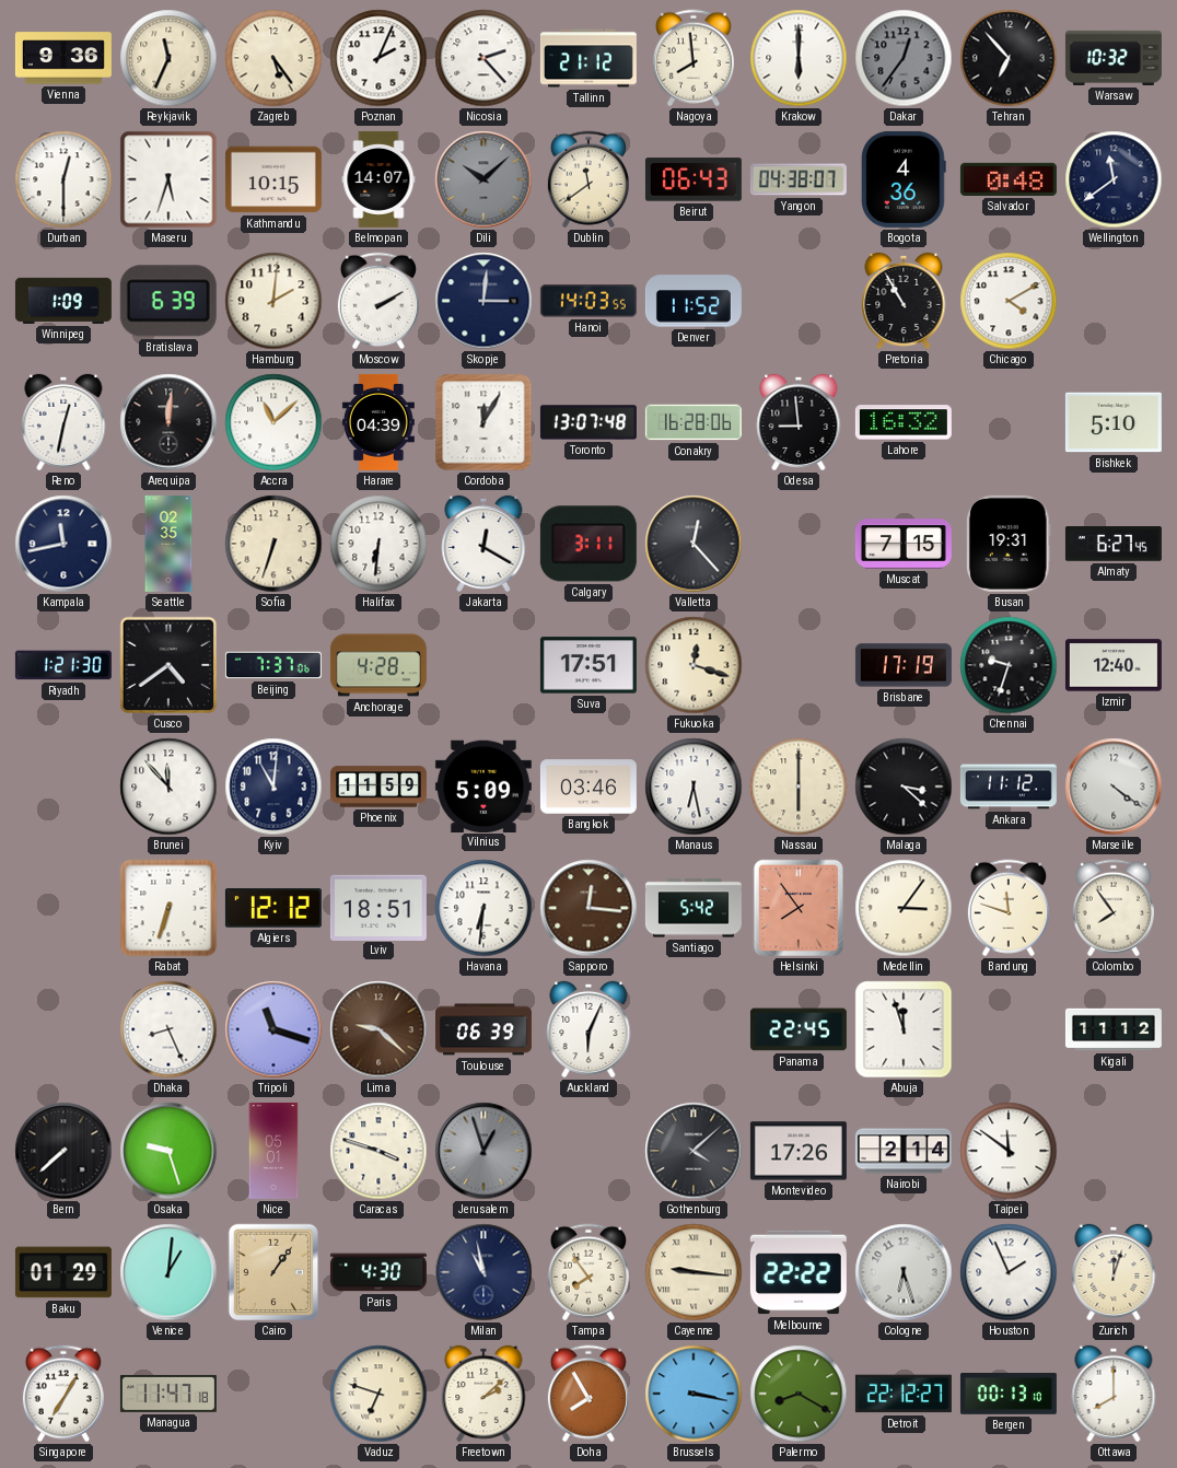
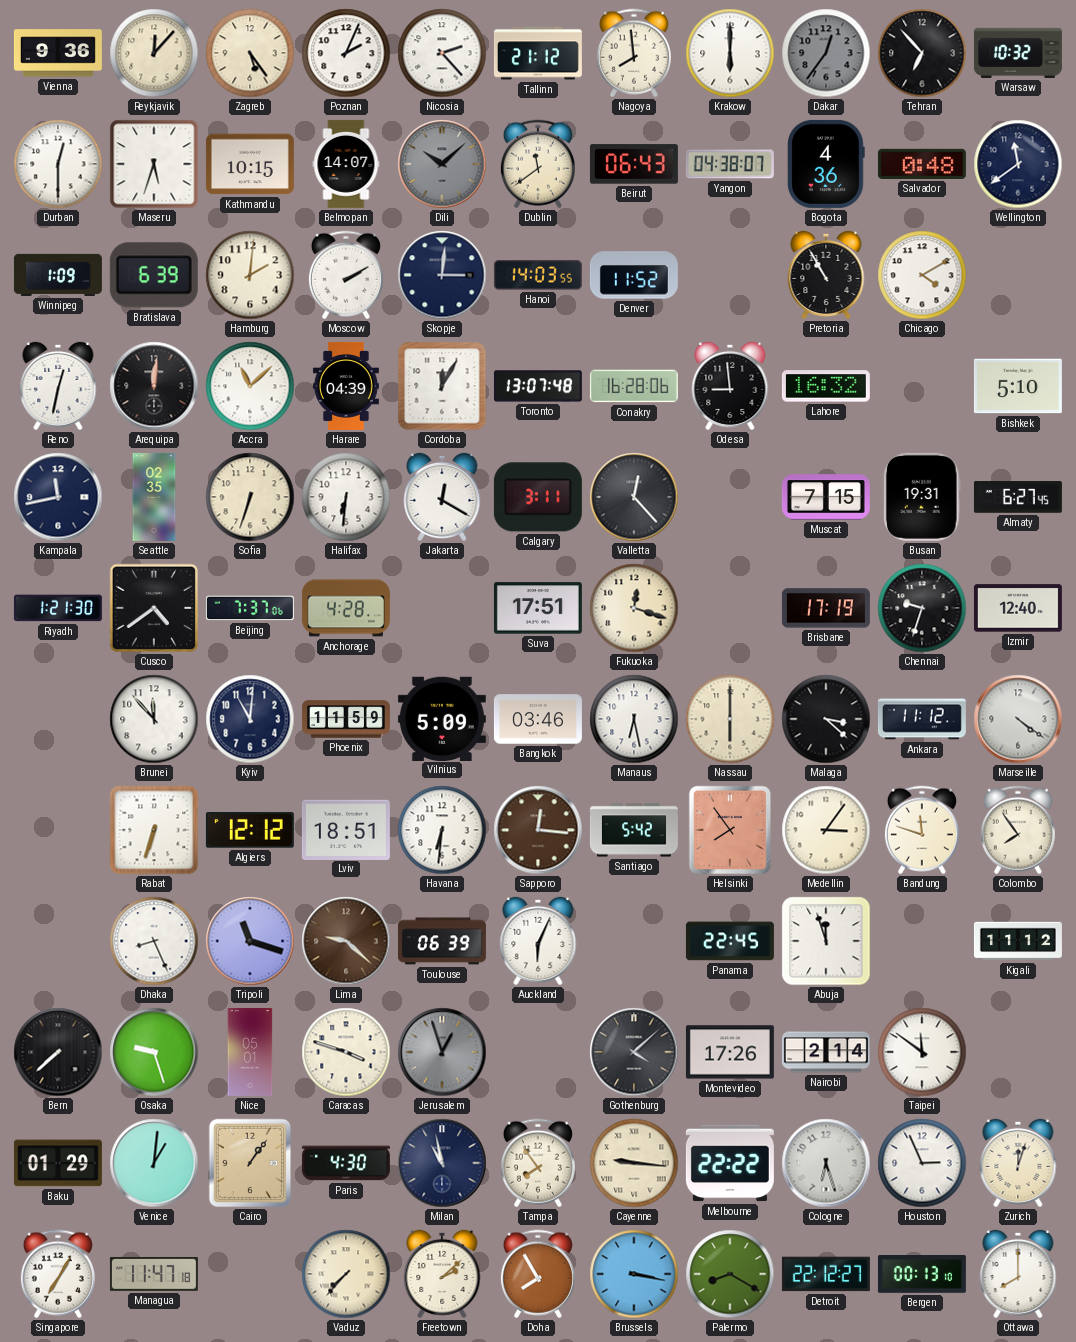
Reykjavik: 11:34 -> 12:07 (154, 53)
Houston: 1:56 -> 2:56 (922, 1163)
Vaduz: 6:48 -> 7:37 (346, 1274)
